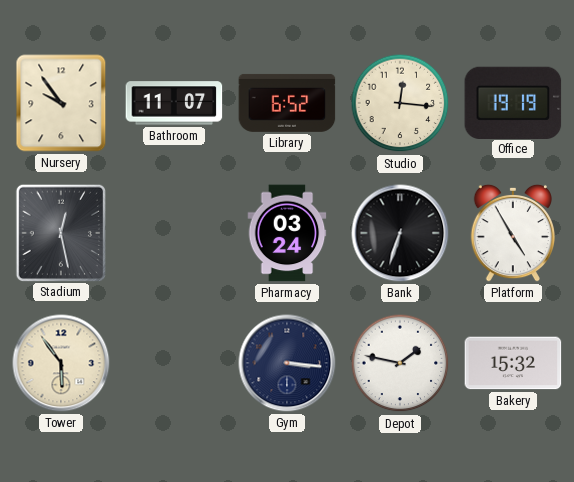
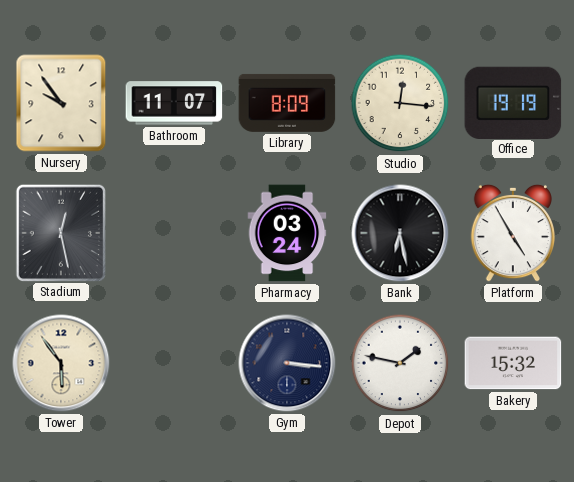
Library: 6:52 -> 8:09 (287, 103)
Bank: 6:33 -> 6:28 (400, 233)
